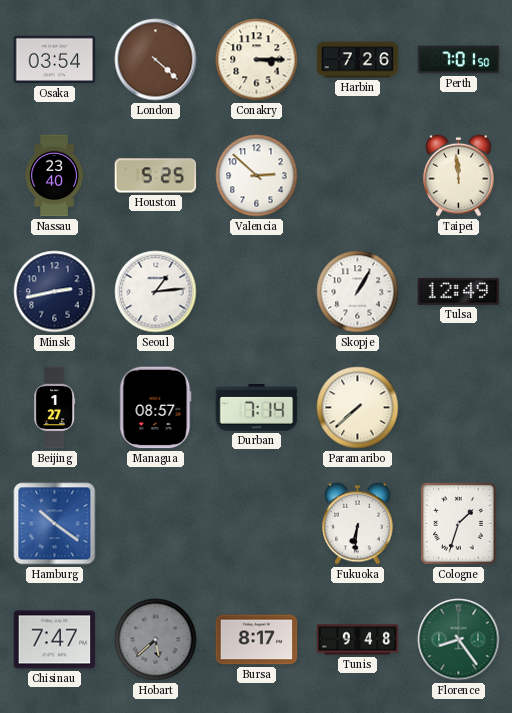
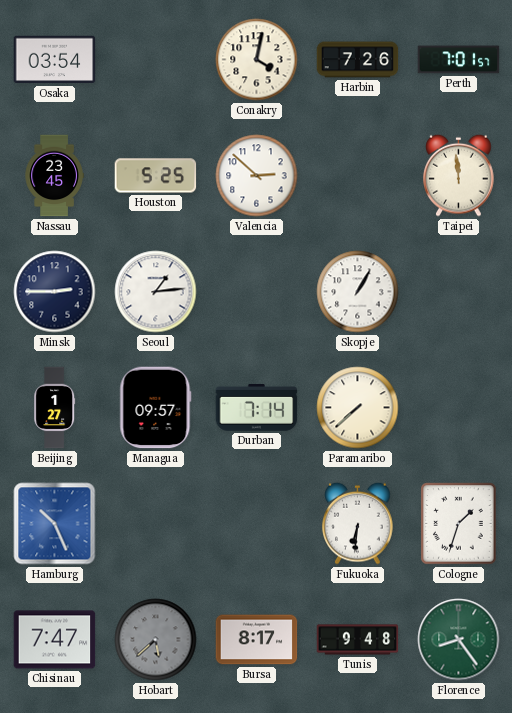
London: 4:22 -> none (156, 60)
Conakry: 3:15 -> 4:02 (257, 60)
Perth: 7:01:50 -> 7:01:57 (459, 60)
Nassau: 23:40 -> 23:45 (54, 176)
Minsk: 2:43 -> 2:45 (55, 292)
Tulsa: 12:49 -> none (459, 291)
Managua: 08:57 -> 09:57 (156, 408)
Hamburg: 10:21 -> 10:26 (55, 524)
